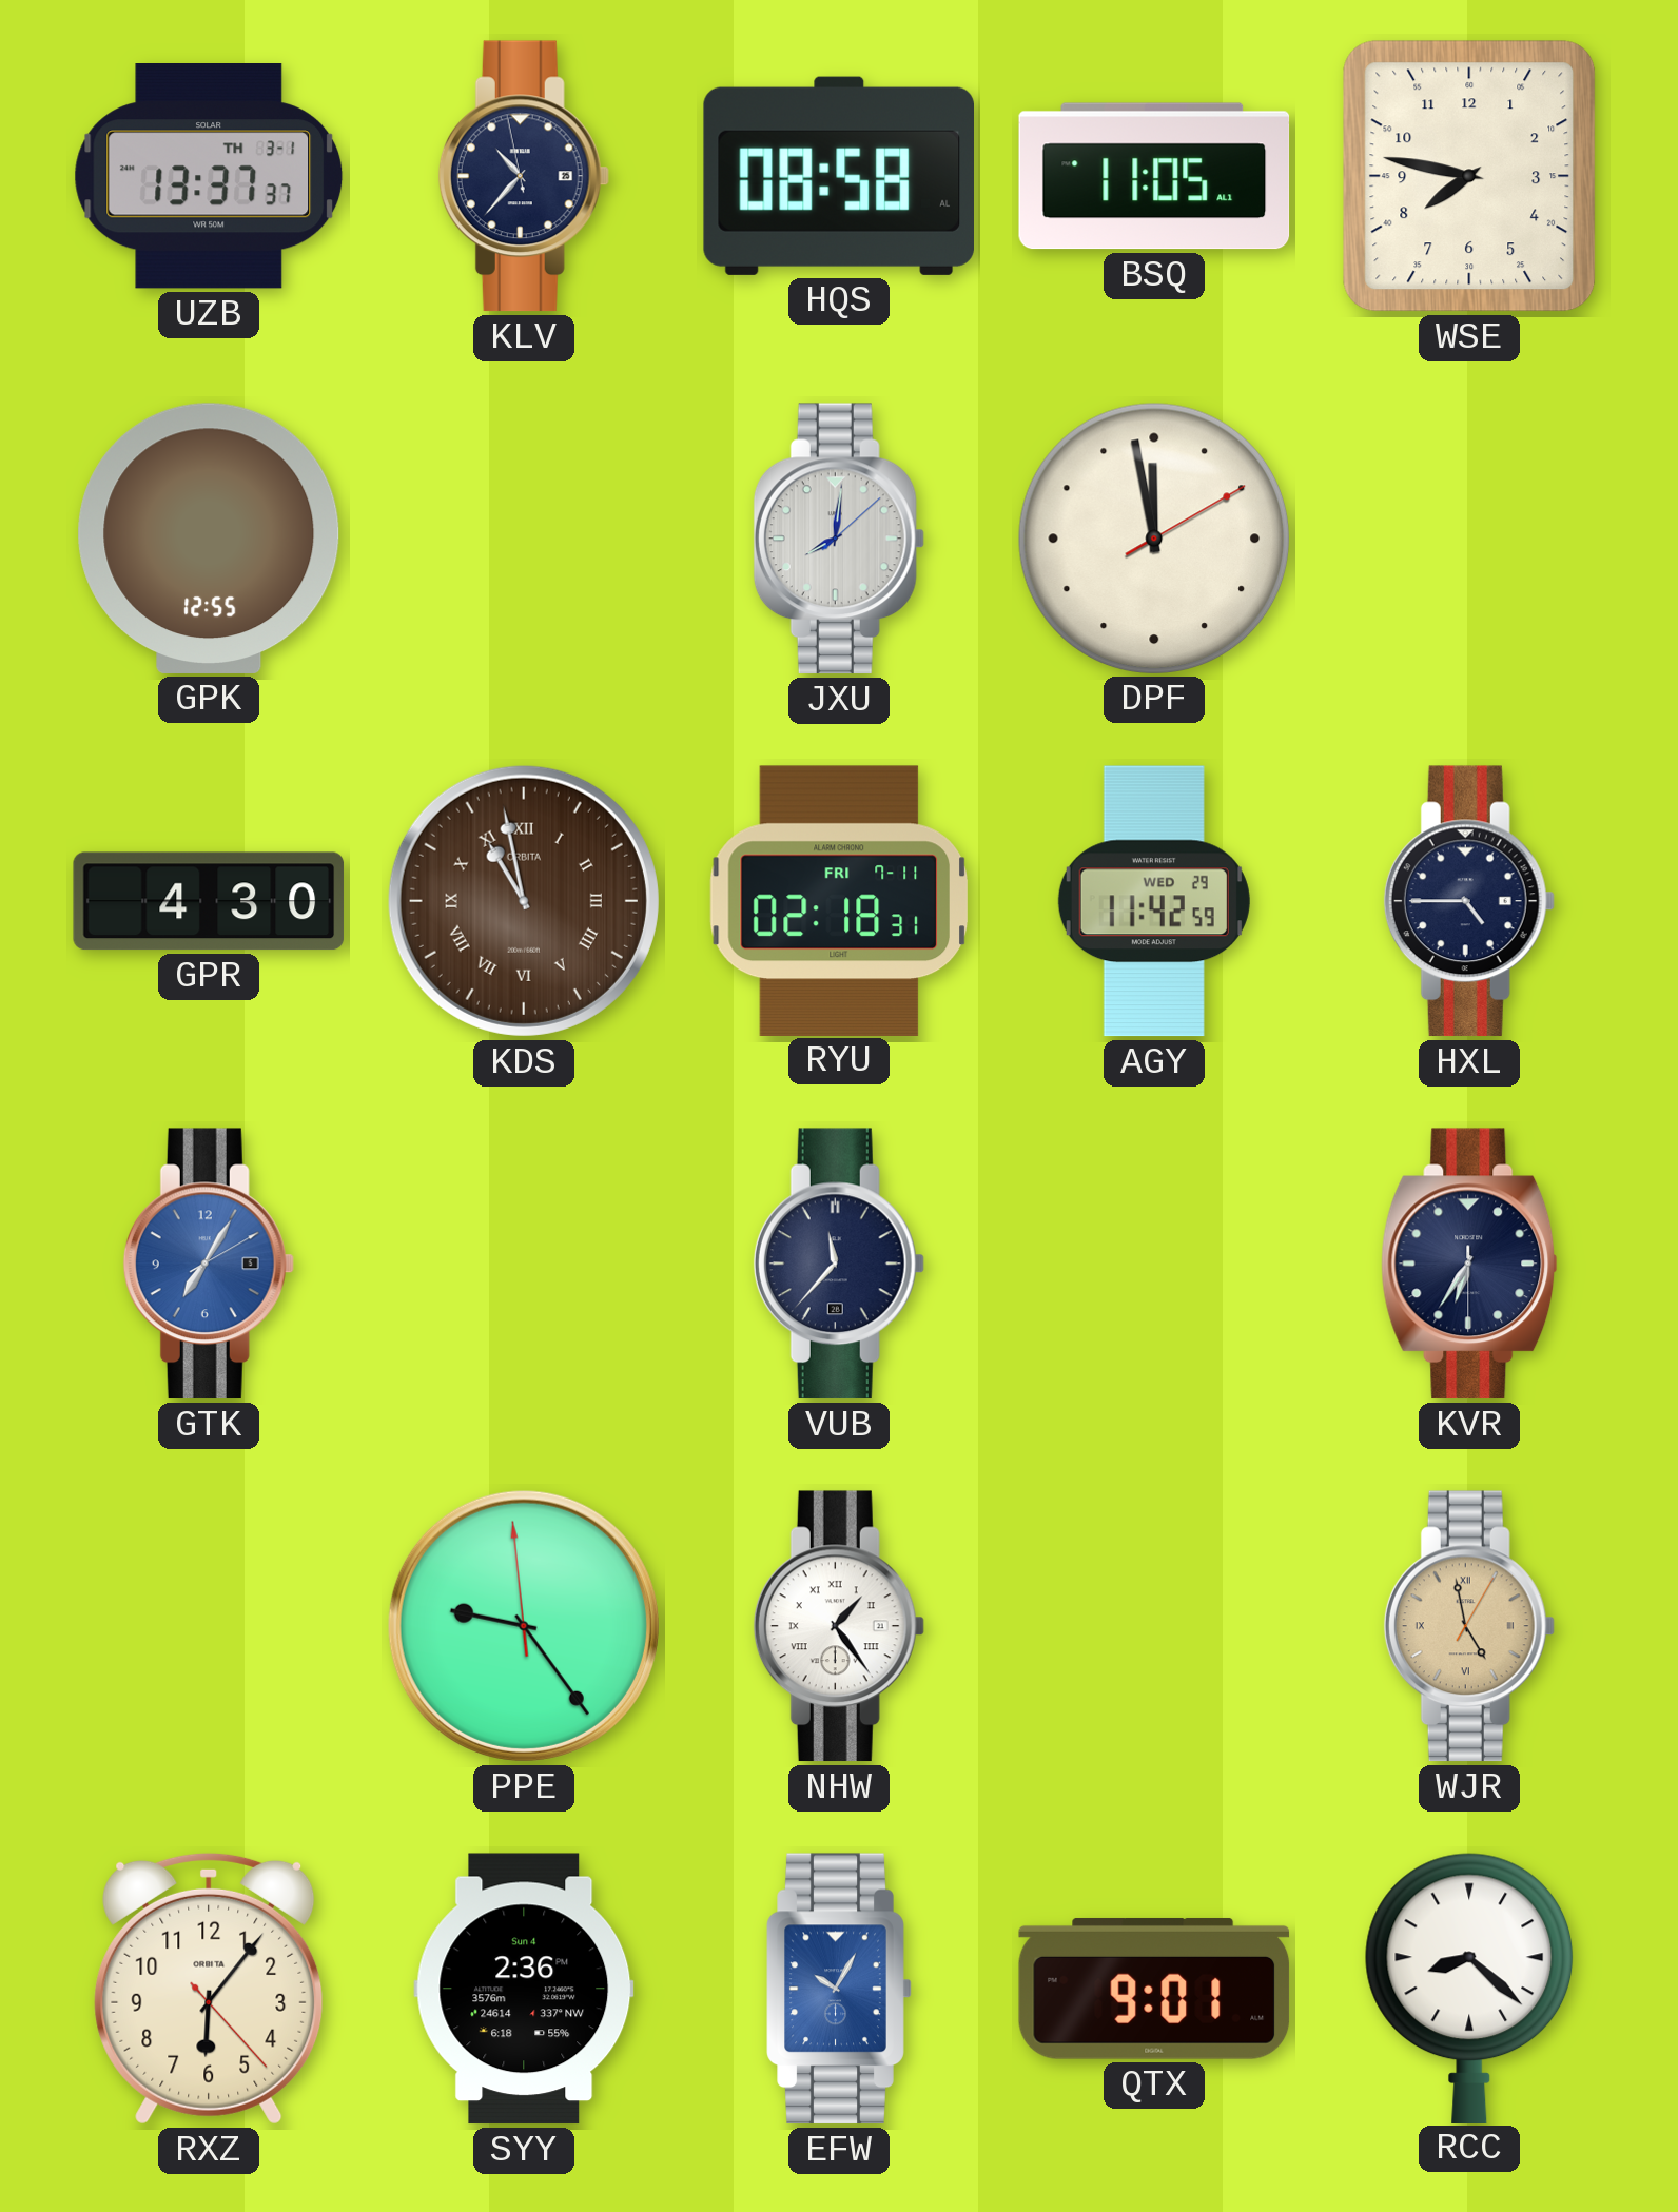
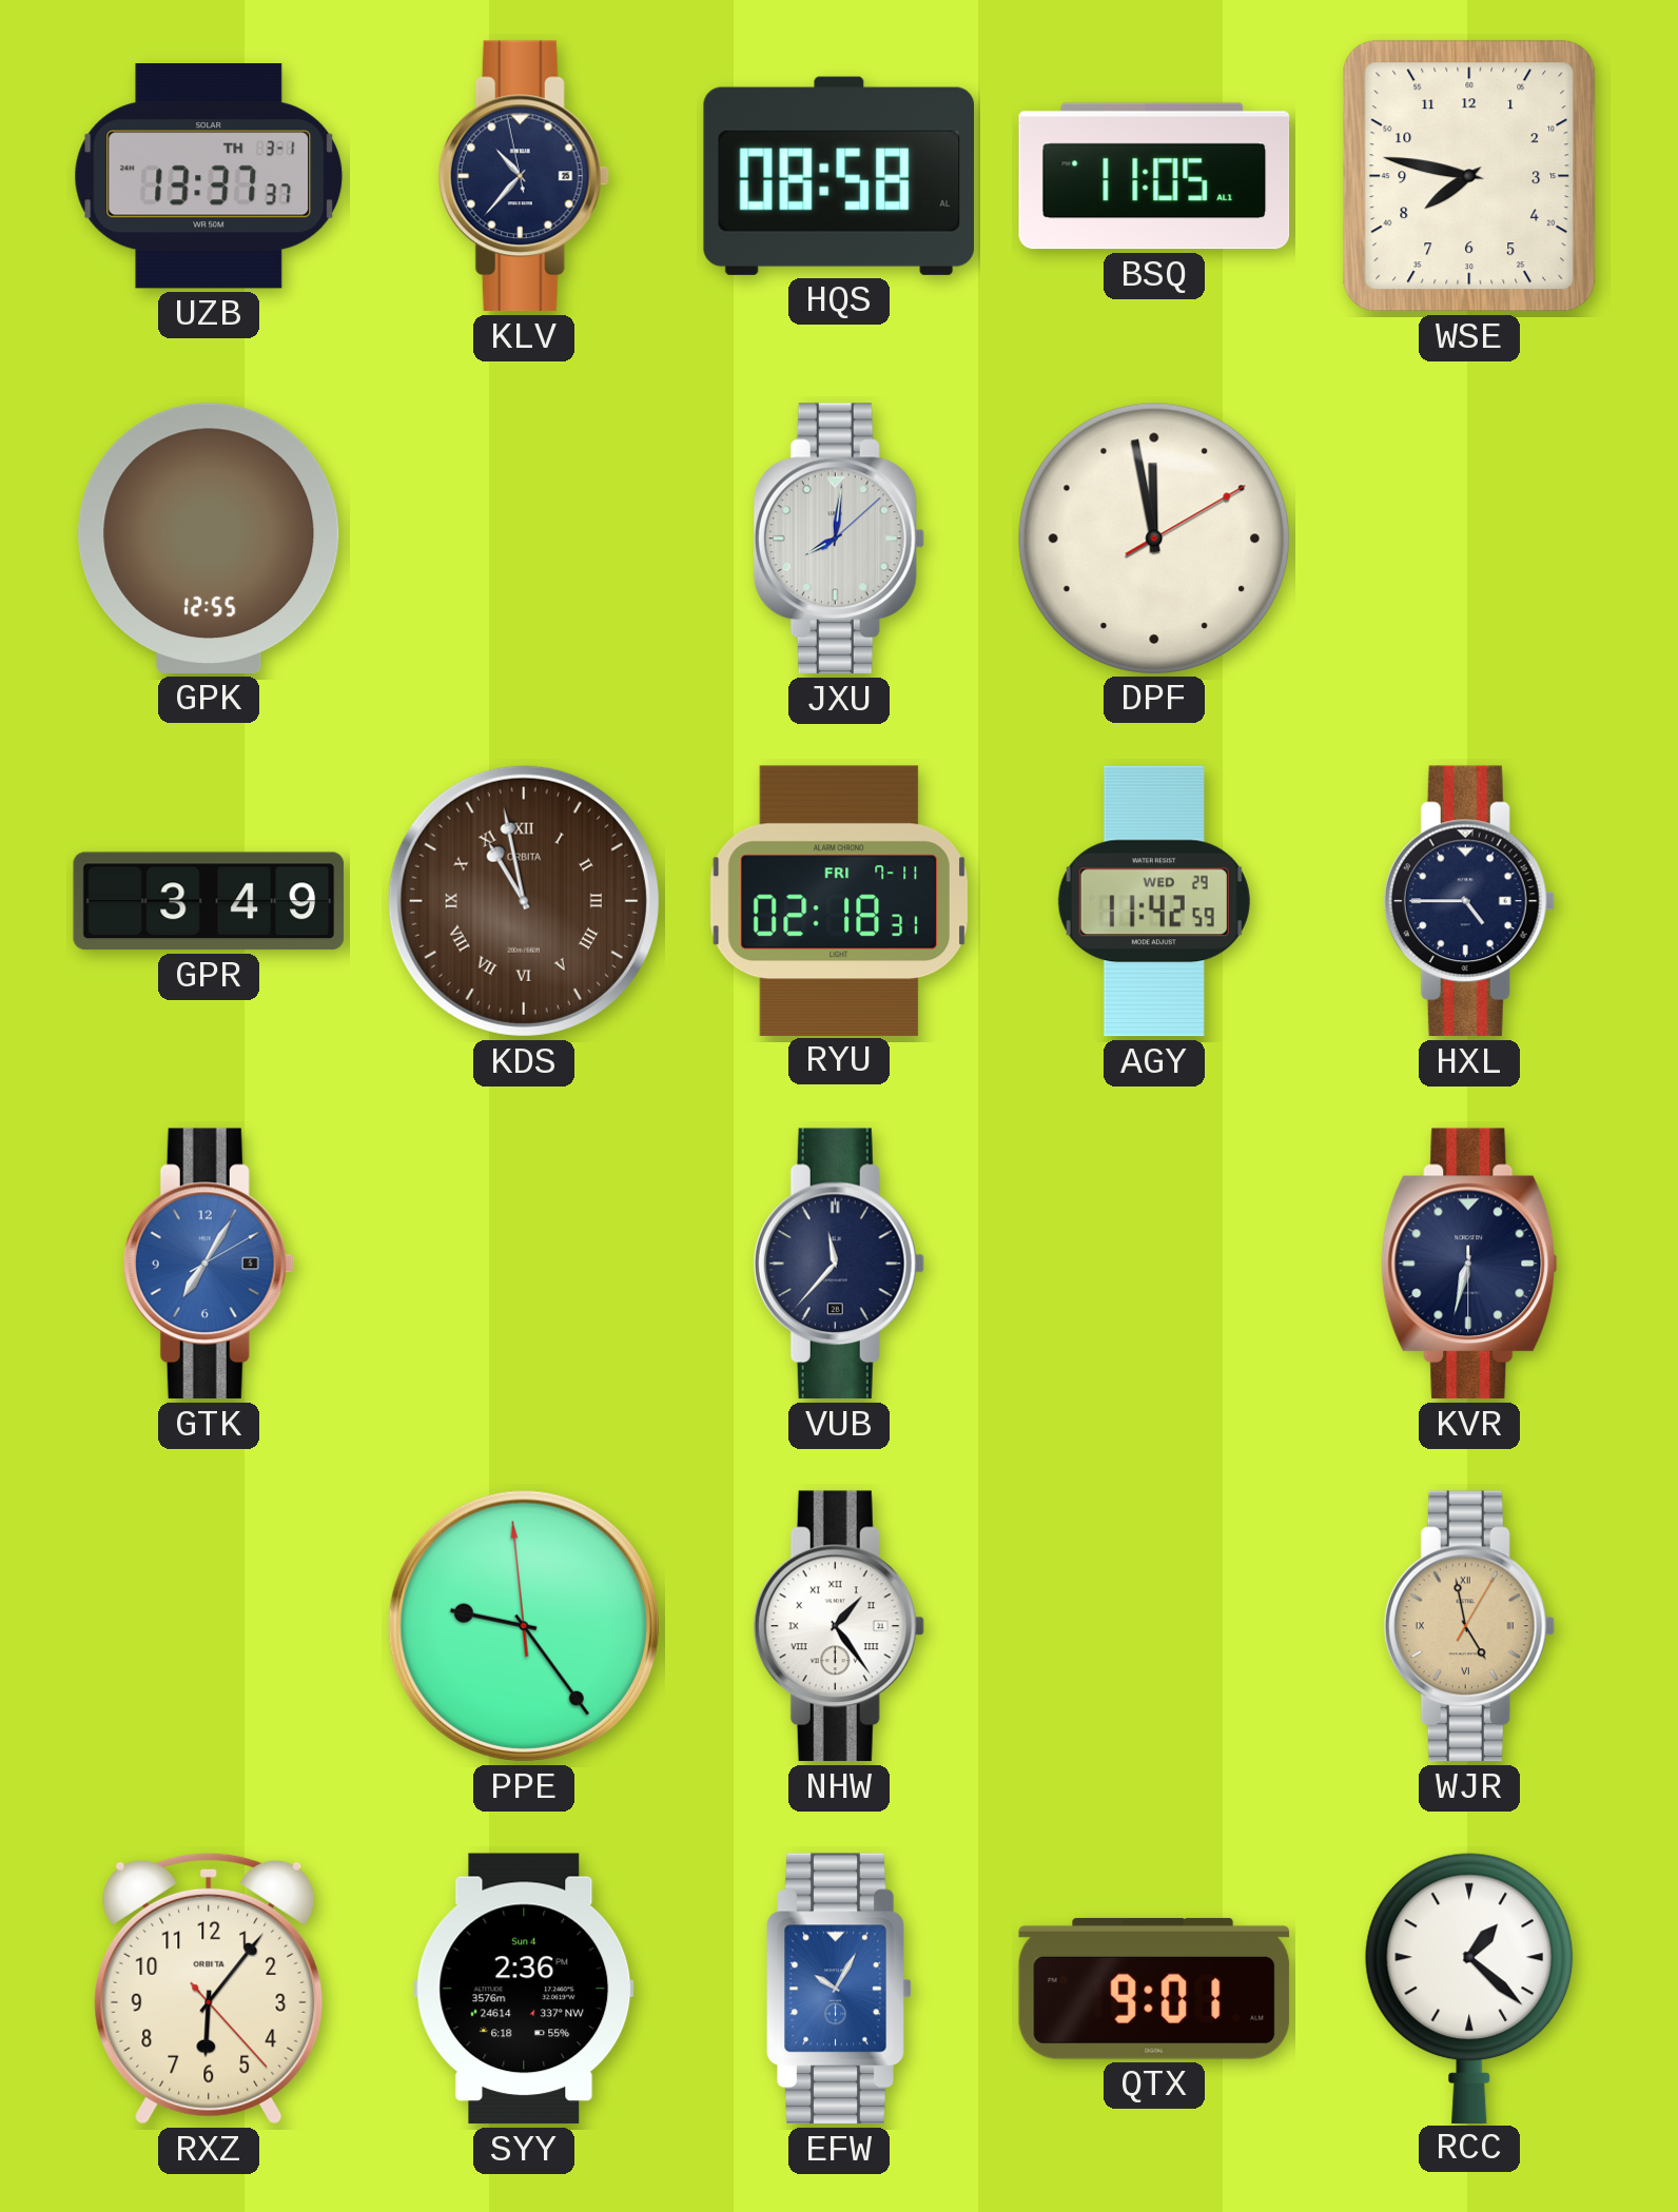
GPR: 4:30 -> 3:49 (209, 901)
KVR: 6:35 -> 6:32 (1469, 1264)
RCC: 8:22 -> 1:22 (1469, 1988)
